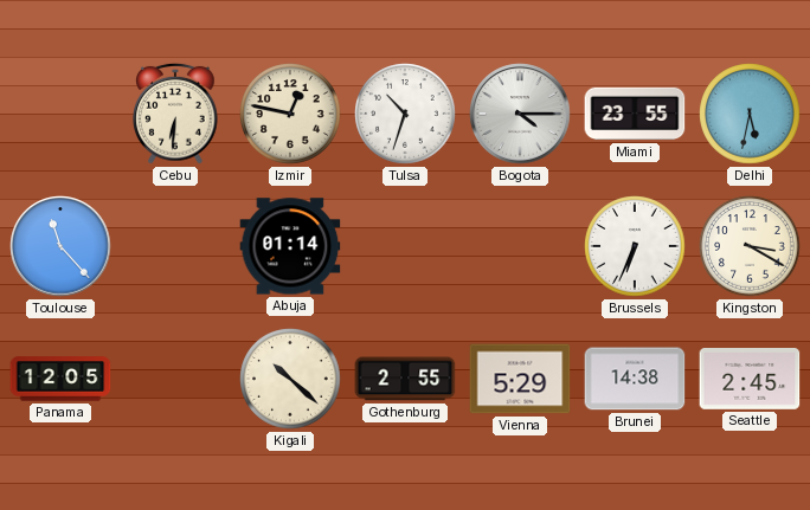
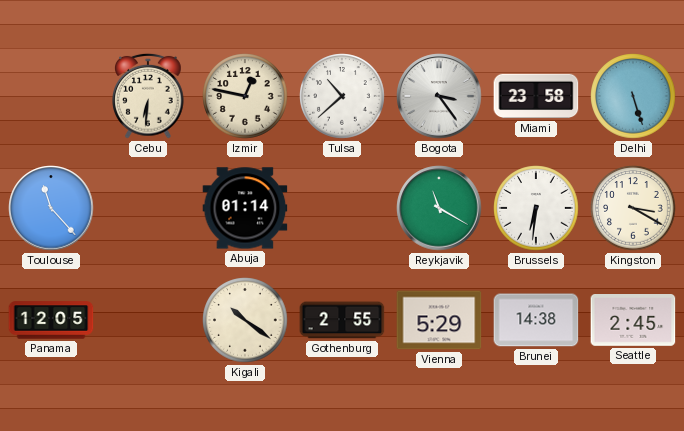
Tulsa: 10:33 -> 10:38 (342, 96)
Bogota: 4:15 -> 3:24 (439, 96)
Miami: 23:55 -> 23:58 (536, 96)
Delhi: 5:32 -> 5:27 (633, 96)
Reykjavik: none -> 11:20 (439, 208)
Brussels: 6:34 -> 6:31 (536, 208)
Kigali: 10:22 -> 10:21 (245, 320)
